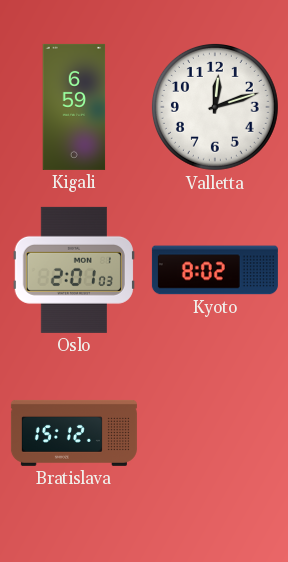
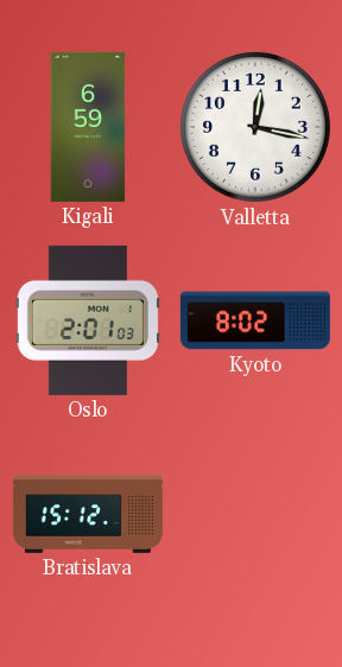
Valletta: 12:12 -> 12:17 (255, 127)
